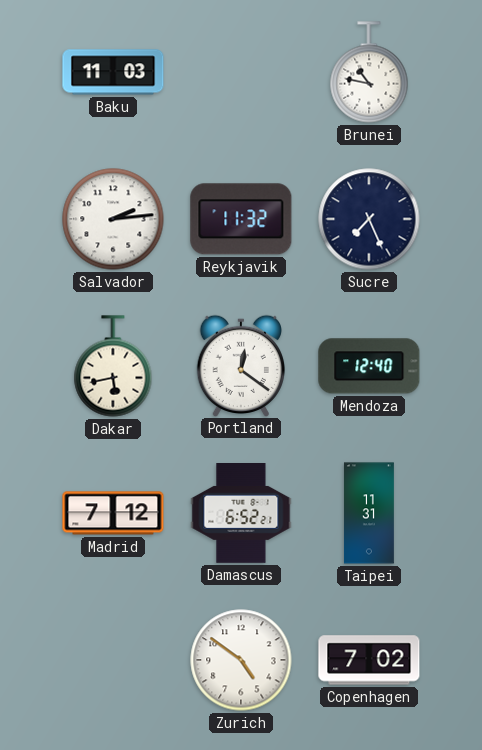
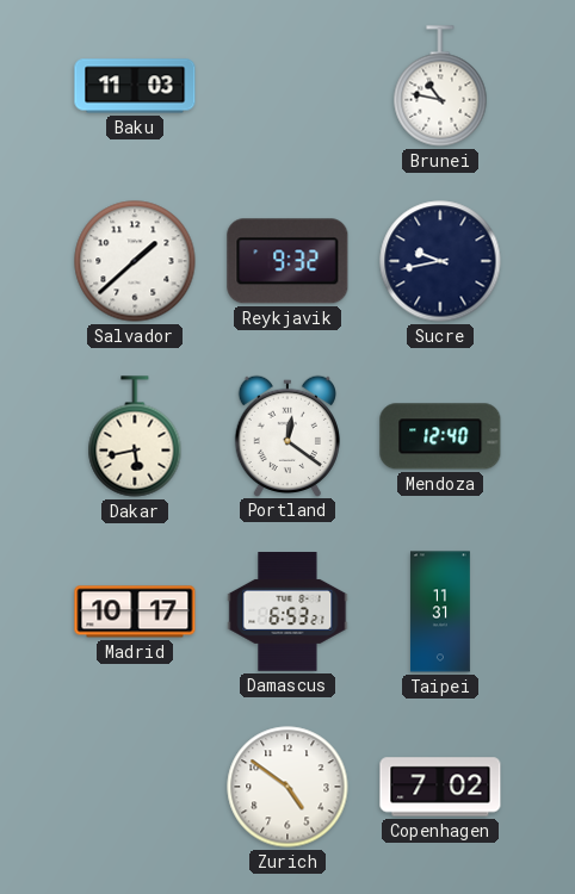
Salvador: 2:14 -> 1:38 (135, 261)
Reykjavik: 11:32 -> 9:32 (287, 261)
Sucre: 7:26 -> 9:43 (440, 261)
Madrid: 7:12 -> 10:17 (135, 611)
Damascus: 6:52 -> 6:53 (287, 613)
